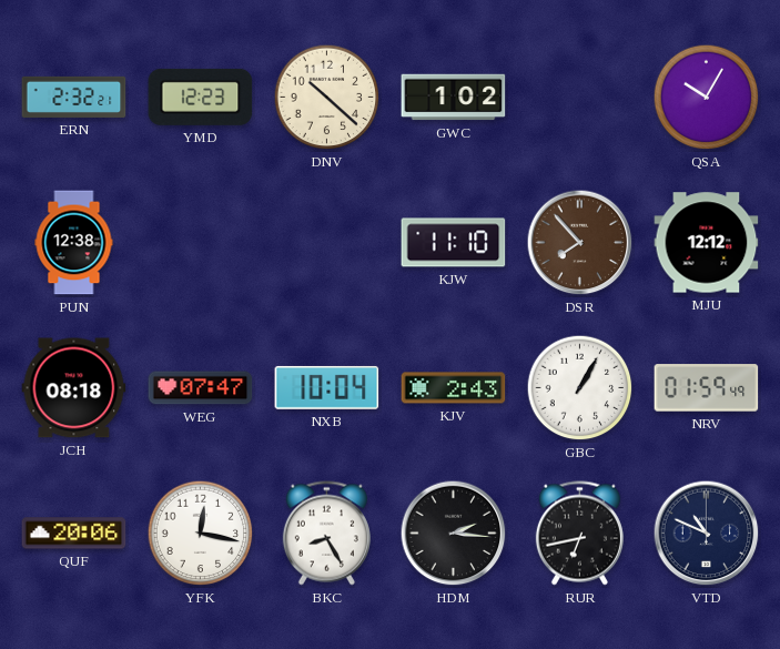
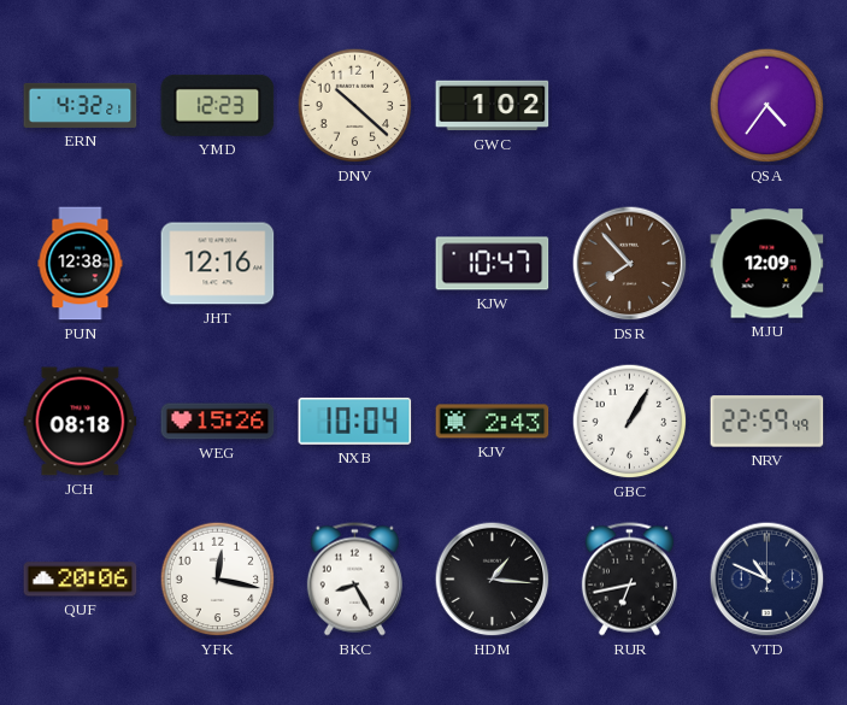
ERN: 2:32 -> 4:32 (81, 105)
QSA: 10:05 -> 4:36 (767, 106)
JHT: none -> 12:16 (218, 264)
KJW: 11:10 -> 10:47 (493, 264)
MJU: 12:12 -> 12:09 (767, 264)
WEG: 07:47 -> 15:26 (218, 422)
NRV: 01:59 -> 22:59 (767, 422)
HDM: 2:16 -> 1:16 (493, 580)
